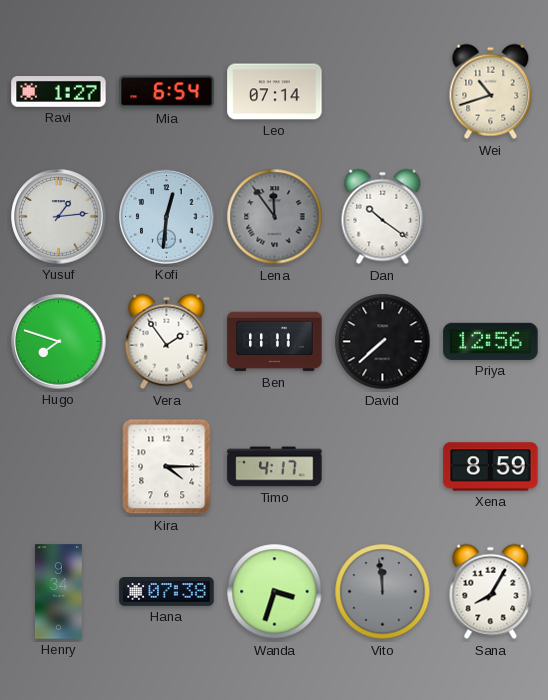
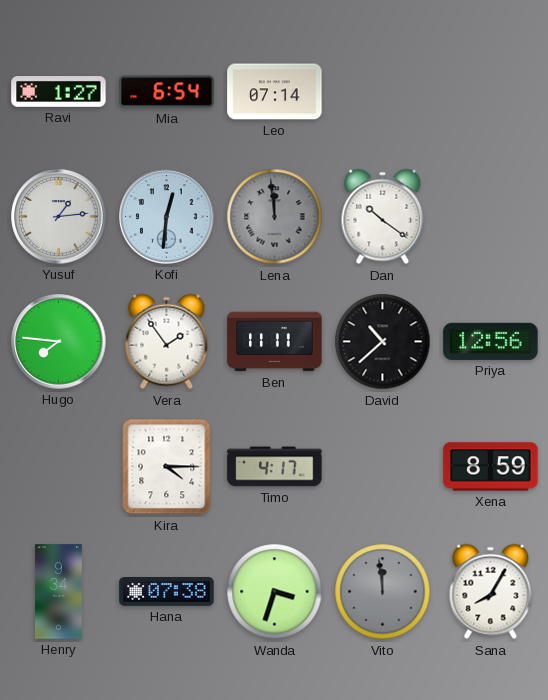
Wei: 10:42 -> none (491, 92)
Lena: 11:54 -> 11:59 (275, 217)
Hugo: 7:48 -> 7:46 (59, 342)
David: 7:38 -> 10:38 (383, 342)
